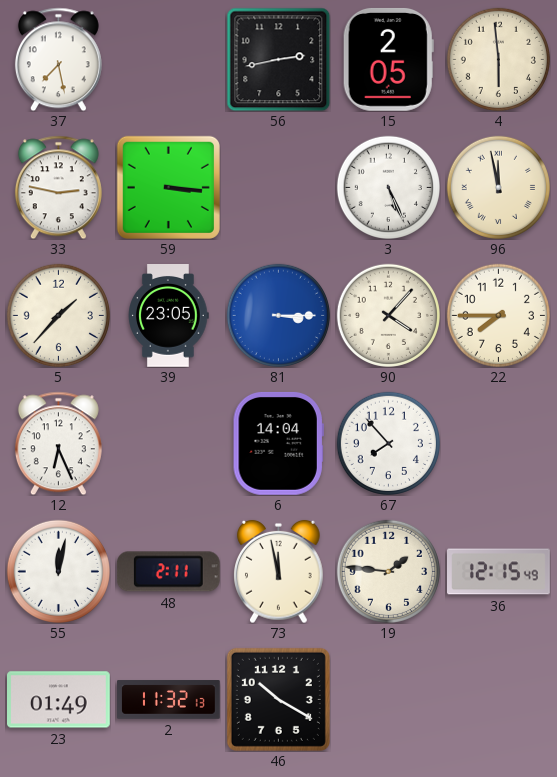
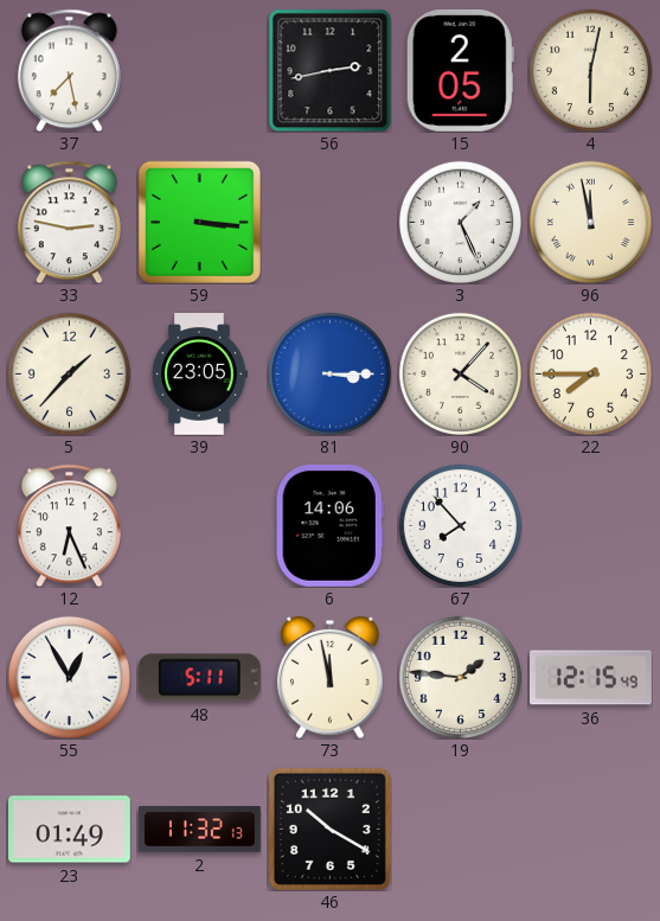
4: 5:59 -> 6:02 (590, 70)
3: 5:26 -> 1:26 (460, 222)
6: 14:04 -> 14:06 (329, 525)
55: 12:02 -> 12:55 (69, 677)
48: 2:11 -> 5:11 (199, 678)
